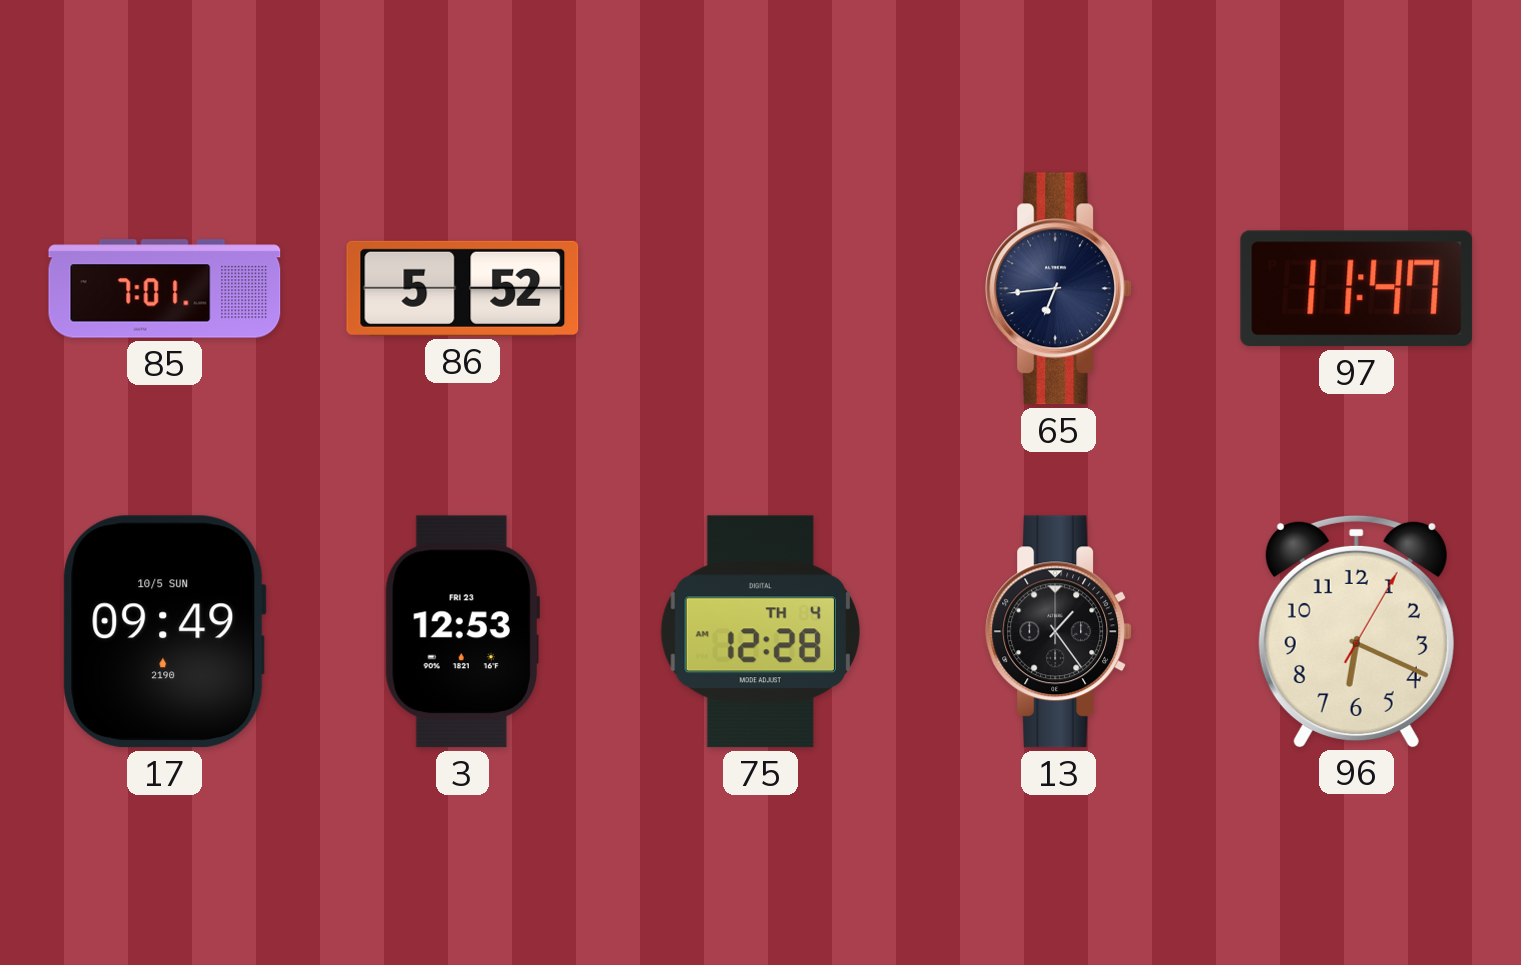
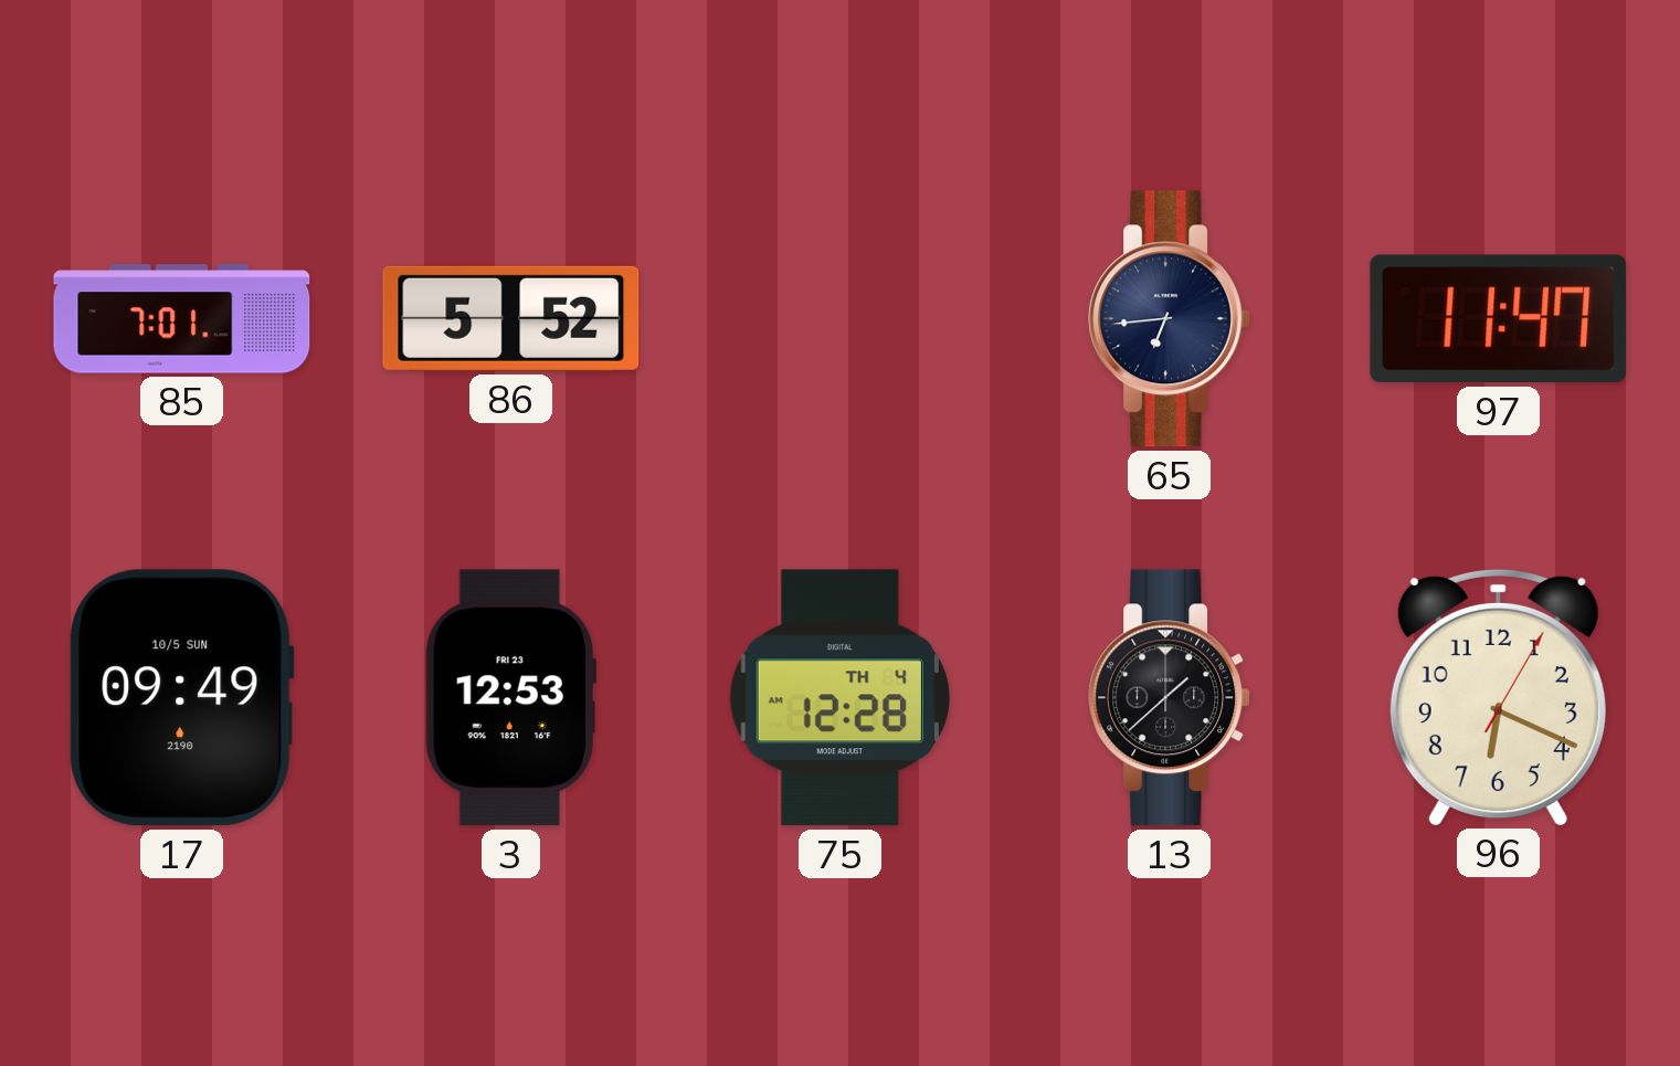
13: 1:24 -> 1:38 (1169, 698)
